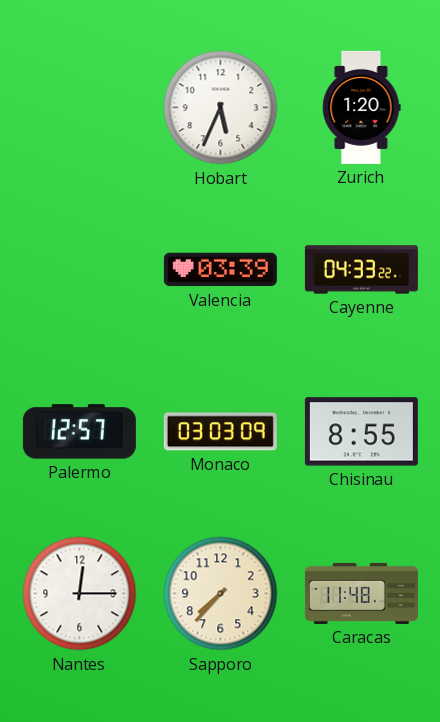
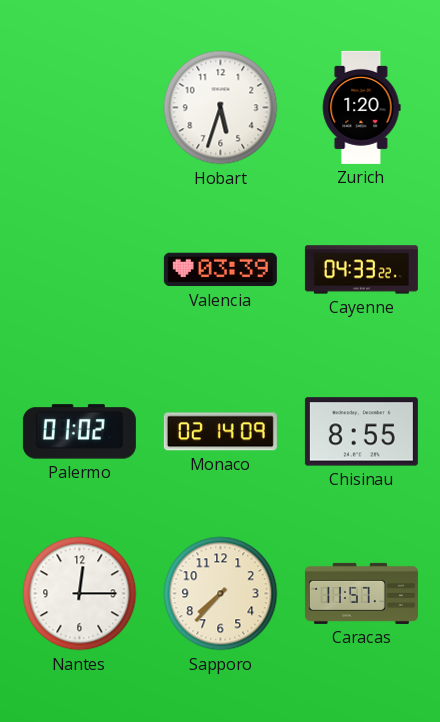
Hobart: 5:34 -> 5:33 (221, 108)
Palermo: 12:57 -> 01:02 (79, 432)
Monaco: 03:03 -> 02:14 (220, 432)
Caracas: 11:48 -> 11:57 (361, 593)
